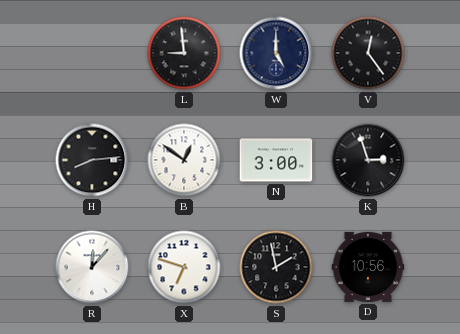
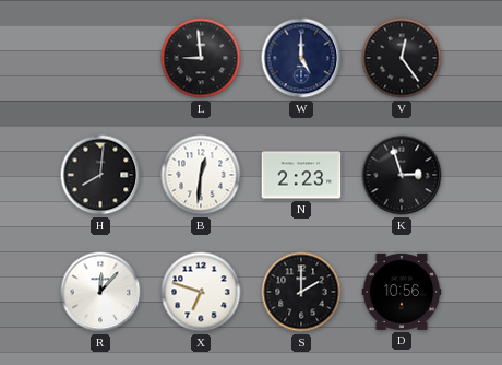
H: 8:14 -> 8:01 (100, 175)
B: 12:51 -> 12:31 (201, 175)
N: 3:00 -> 2:23 (301, 175)
S: 1:58 -> 2:00 (301, 292)
